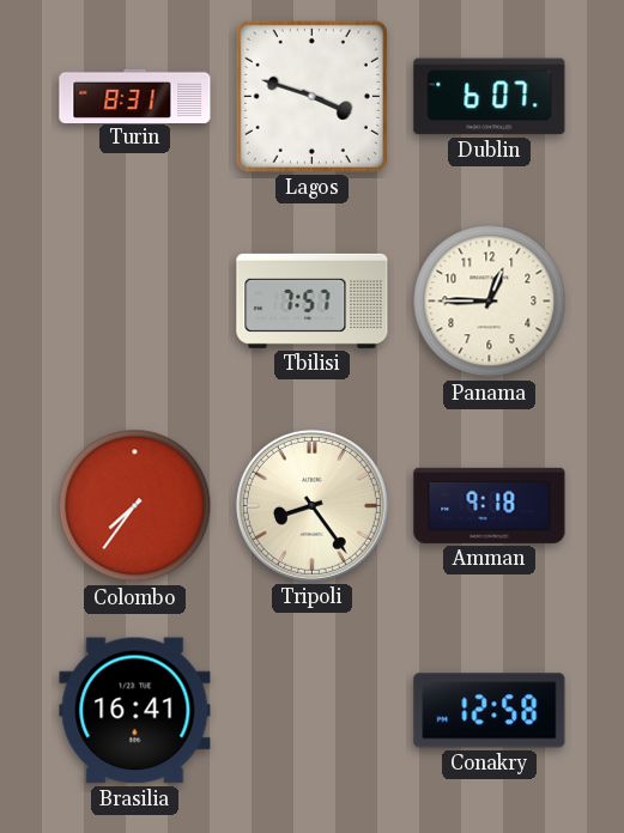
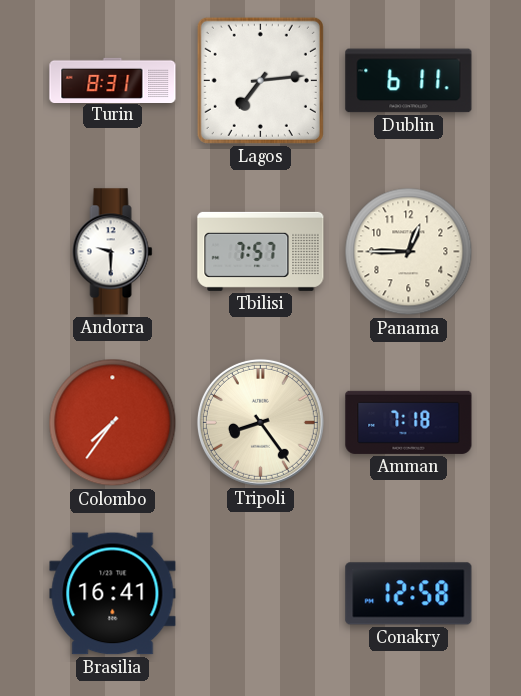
Lagos: 3:48 -> 7:14 (260, 80)
Dublin: 6:07 -> 6:11 (409, 81)
Andorra: none -> 9:30 (113, 252)
Amman: 9:18 -> 7:18 (409, 422)
